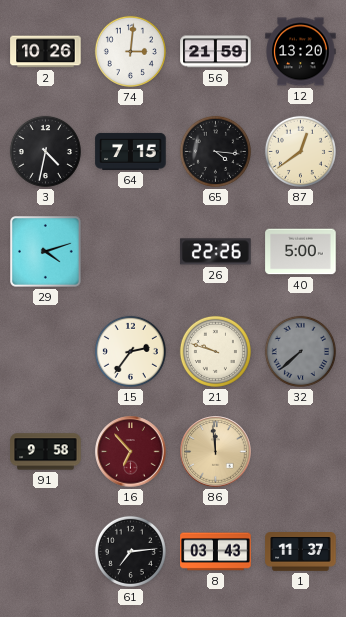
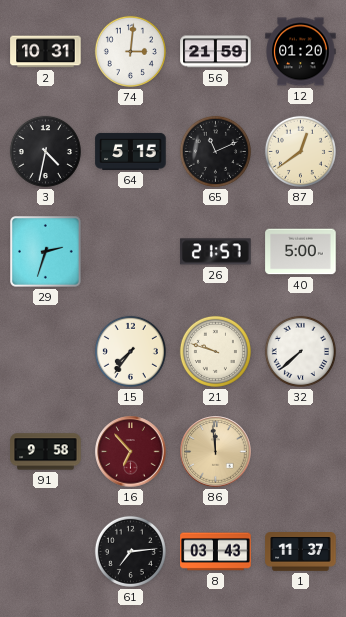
2: 10:26 -> 10:31 (46, 52)
12: 13:20 -> 01:20 (301, 52)
64: 7:15 -> 5:15 (131, 151)
65: 4:16 -> 11:11 (215, 151)
29: 4:12 -> 2:33 (46, 252)
26: 22:26 -> 21:57 (216, 252)
15: 2:36 -> 7:36 (130, 351)
32 dial: grey -> white (300, 351)
